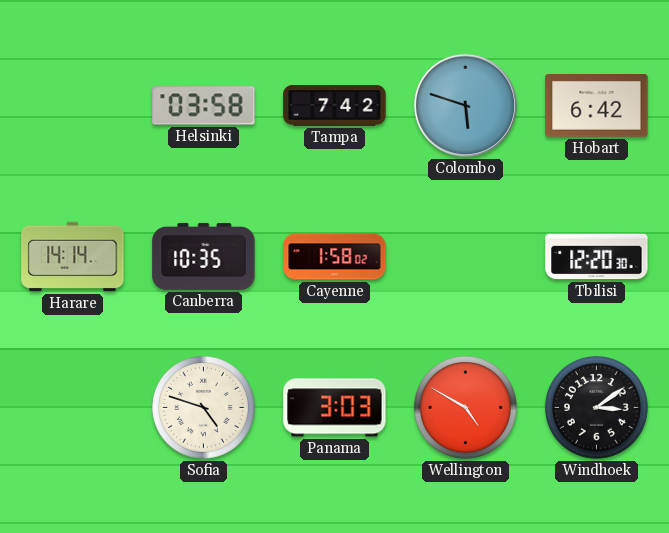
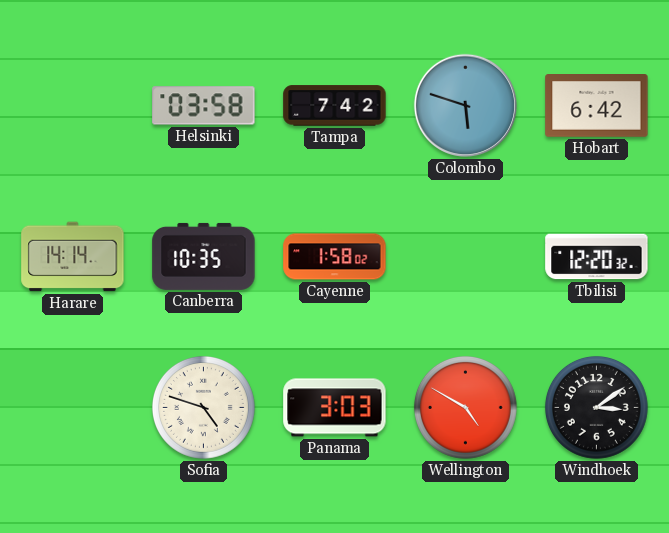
Tbilisi: 12:20:30 -> 12:20:32 (597, 257)
